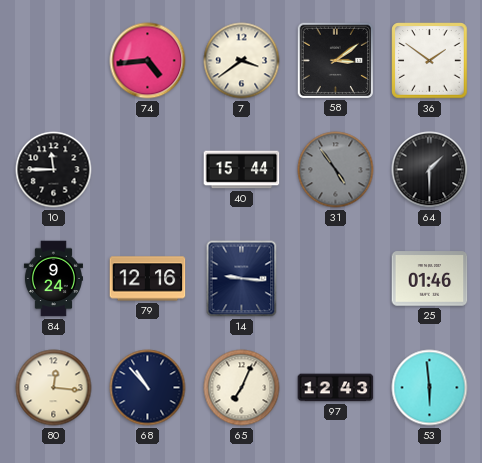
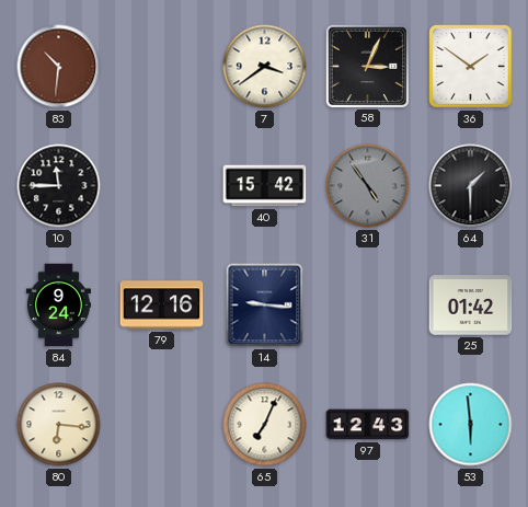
83: none -> 10:31 (59, 67)
74: 4:44 -> none (148, 61)
58: 3:09 -> 3:04 (367, 66)
40: 15:44 -> 15:42 (265, 186)
25: 01:46 -> 01:42 (471, 306)
80: 12:16 -> 6:16 (59, 425)
68: 10:53 -> none (148, 388)
